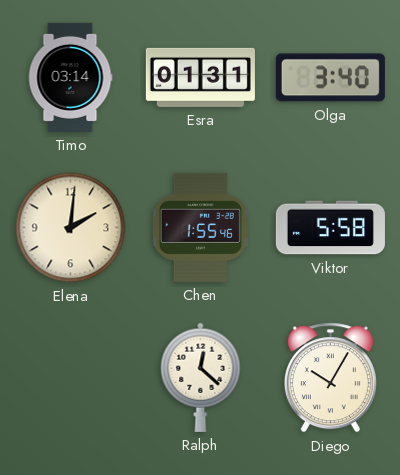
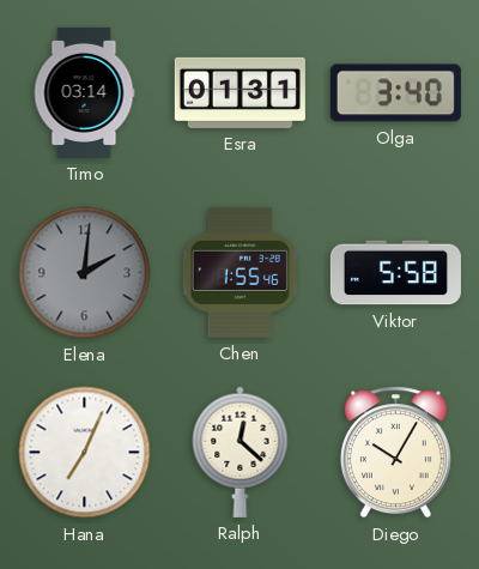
Elena dial: cream -> grey (85, 273)
Hana: none -> 7:04 (85, 453)
